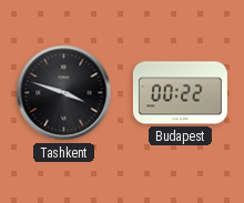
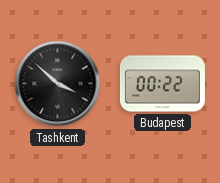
Tashkent: 3:48 -> 3:52 (58, 84)
